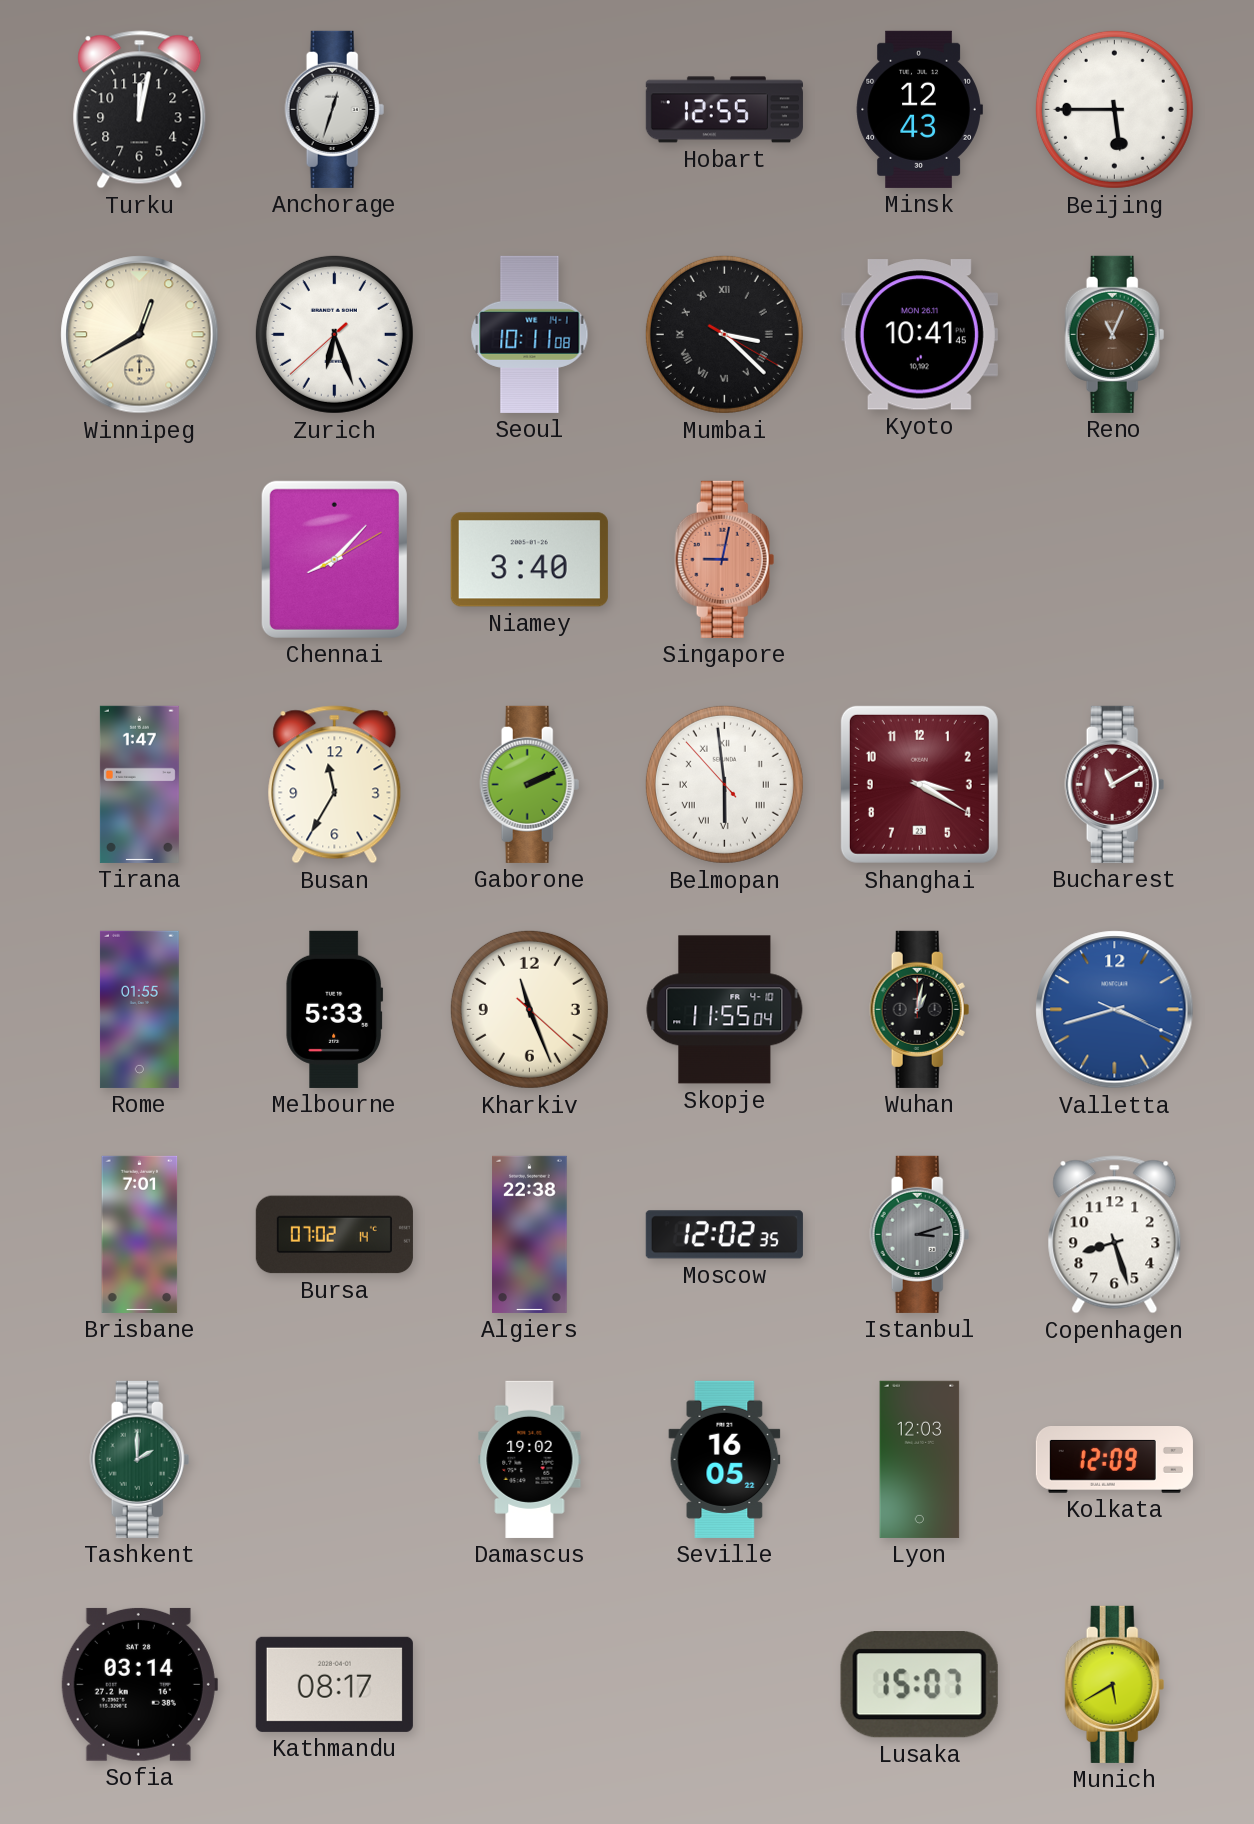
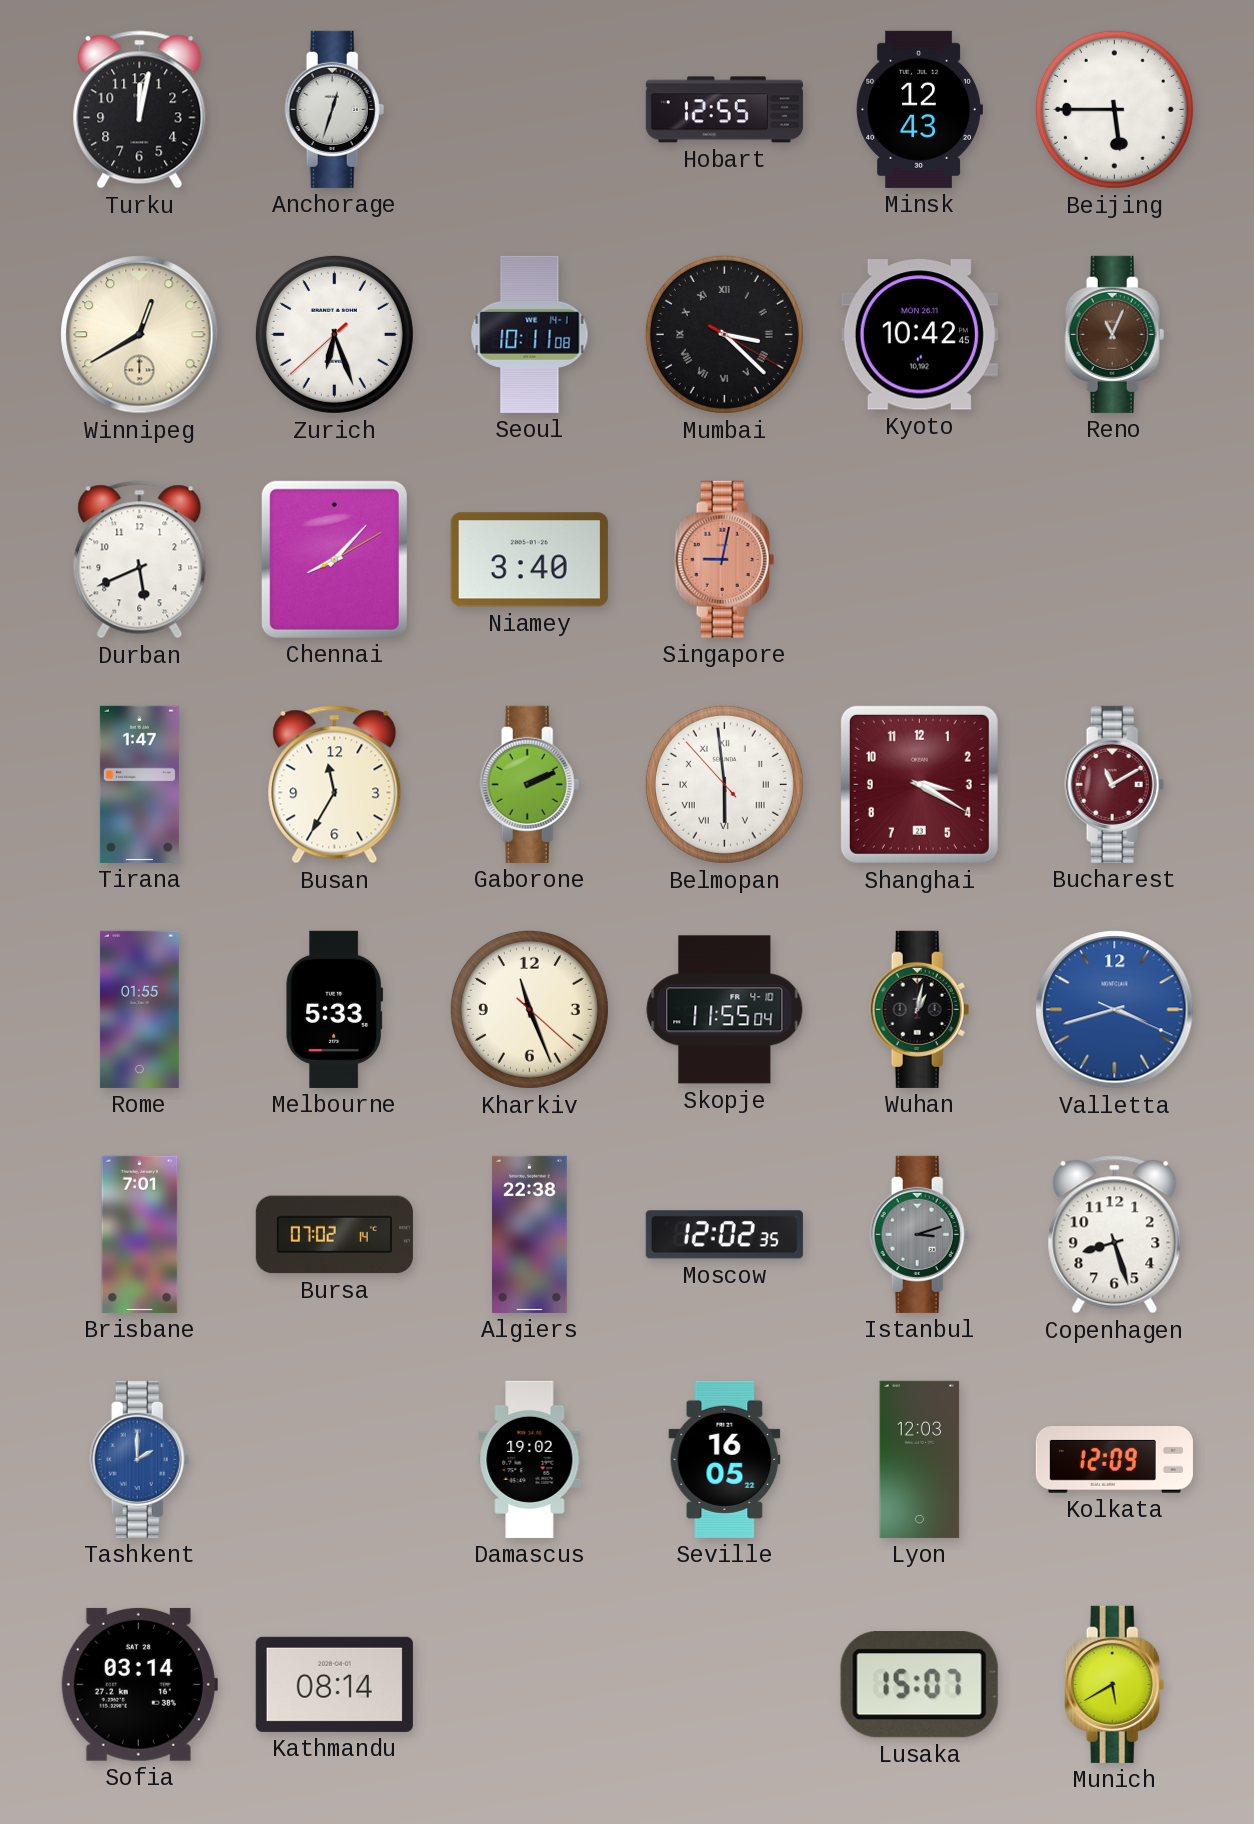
Kyoto: 10:41 -> 10:42 (919, 335)
Durban: none -> 5:41 (140, 560)
Tashkent dial: green -> blue (140, 1459)
Kathmandu: 08:17 -> 08:14 (334, 1684)
